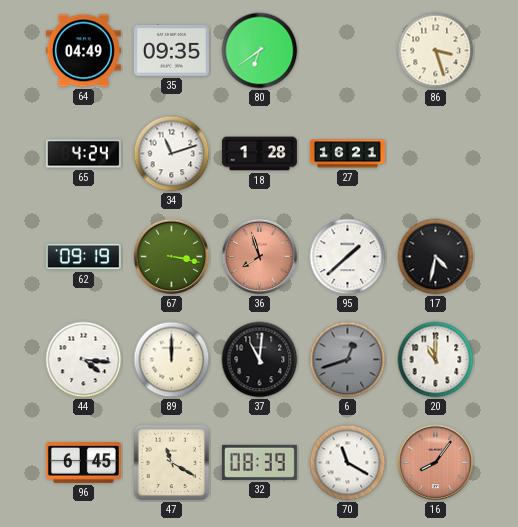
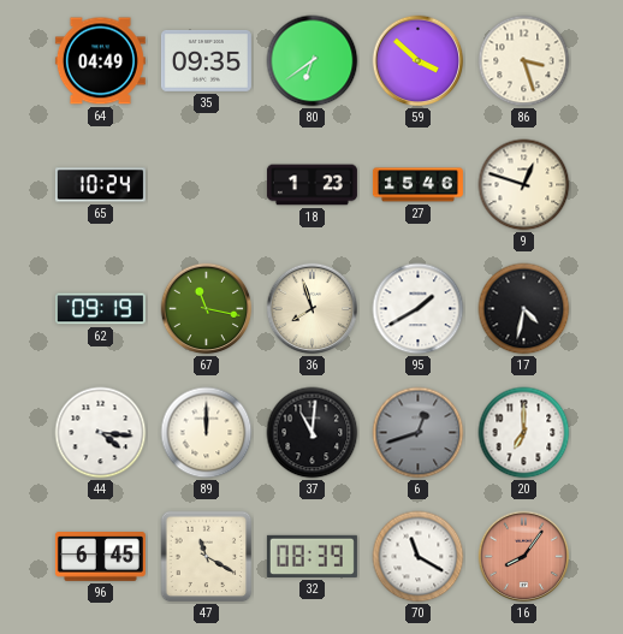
59: none -> 3:52 (419, 61)
65: 4:24 -> 10:24 (100, 185)
34: 11:12 -> none (172, 154)
18: 1:28 -> 1:23 (311, 185)
27: 16:21 -> 15:46 (417, 185)
9: none -> 12:48 (524, 185)
67: 3:17 -> 11:17 (207, 309)
36 dial: salmon -> cream (313, 309)
95: 1:38 -> 1:40 (419, 309)
20: 11:00 -> 7:00 (524, 433)
